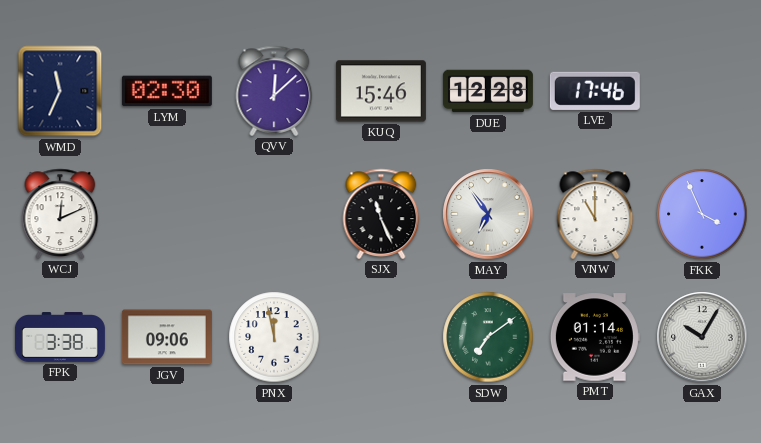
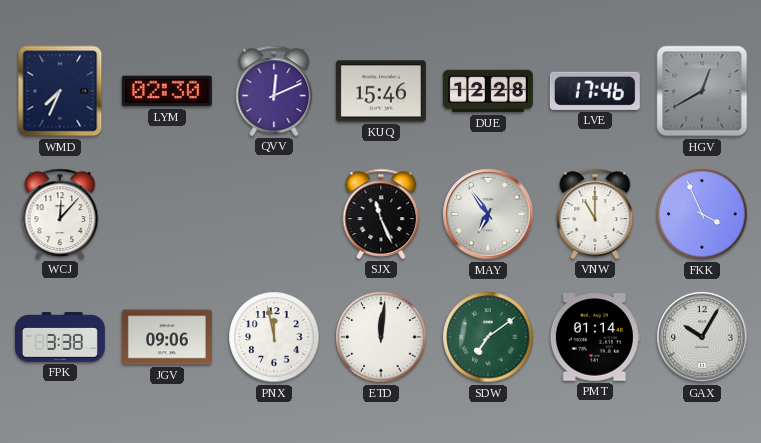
WMD: 11:34 -> 7:34 (60, 91)
QVV: 12:08 -> 12:11 (274, 91)
HGV: none -> 12:40 (702, 91)
WCJ: 12:11 -> 12:07 (60, 214)
ETD: none -> 12:01 (381, 337)
